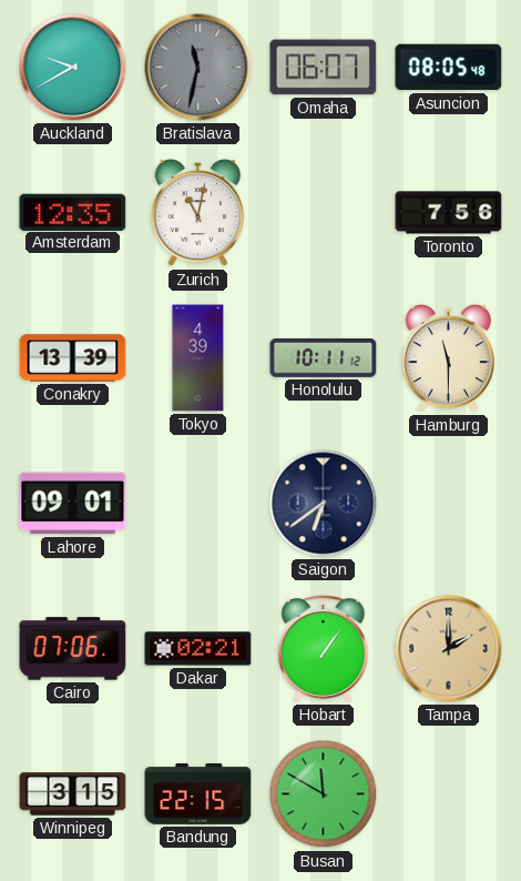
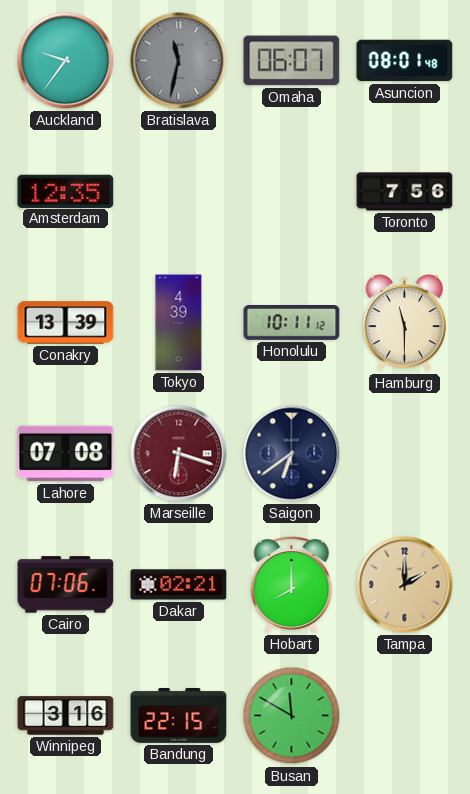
Auckland: 9:40 -> 9:36 (66, 61)
Asuncion: 08:05 -> 08:01 (405, 61)
Zurich: 11:02 -> none (197, 213)
Lahore: 09:01 -> 07:08 (66, 454)
Marseille: none -> 6:18 (179, 454)
Hobart: 1:06 -> 8:00 (292, 585)
Winnipeg: 3:15 -> 3:16 (66, 716)
